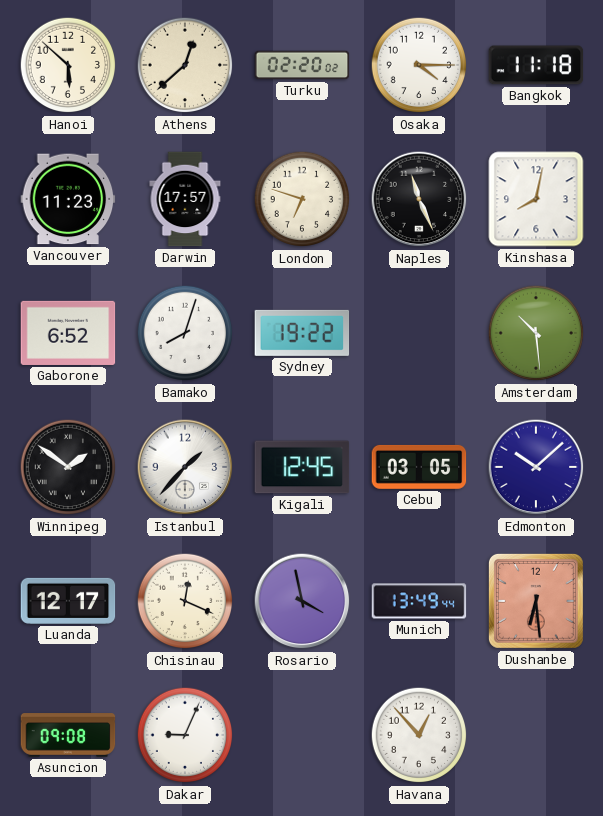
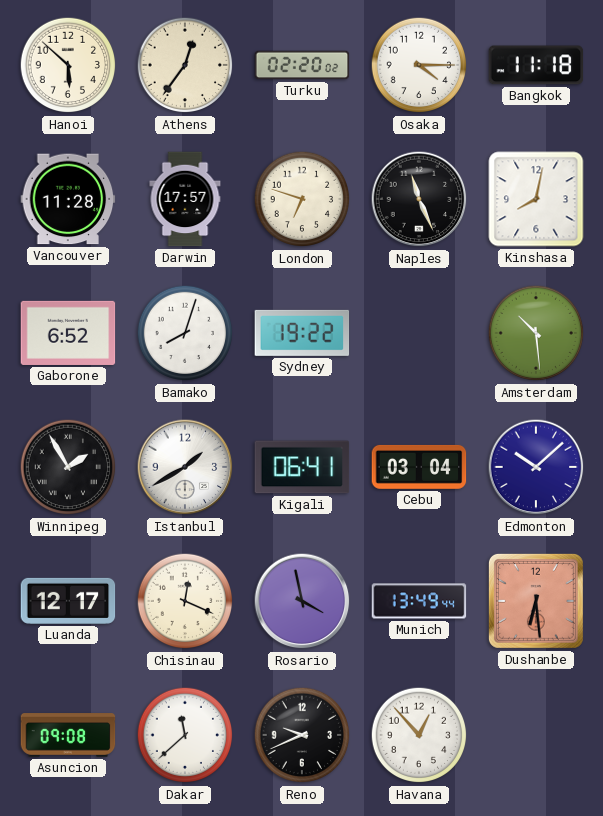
Athens: 12:38 -> 12:36 (185, 65)
Vancouver: 11:23 -> 11:28 (68, 199)
Winnipeg: 1:51 -> 1:55 (68, 467)
Istanbul: 1:37 -> 1:40 (185, 467)
Kigali: 12:45 -> 06:41 (302, 467)
Cebu: 03:05 -> 03:04 (419, 467)
Dakar: 9:04 -> 11:38 (185, 735)
Reno: none -> 9:41 (302, 735)
